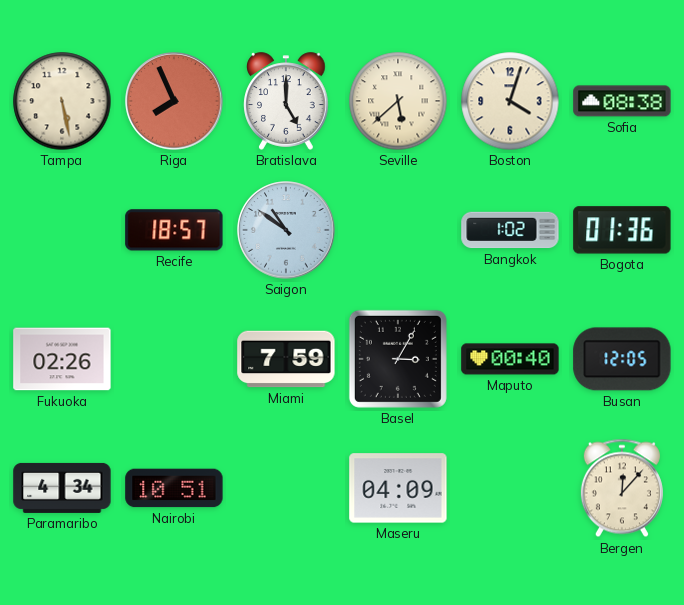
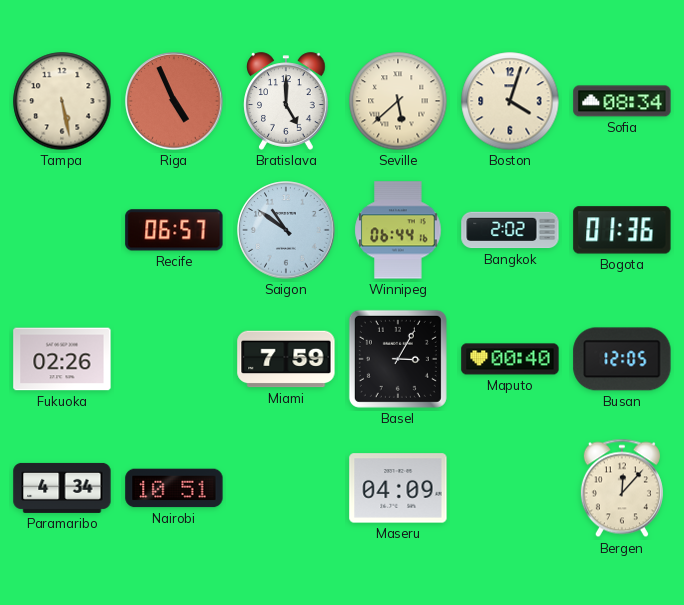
Riga: 7:56 -> 4:56 (174, 101)
Sofia: 08:38 -> 08:34 (622, 101)
Recife: 18:57 -> 06:57 (174, 230)
Winnipeg: none -> 06:44 (398, 230)
Bangkok: 1:02 -> 2:02 (510, 230)
